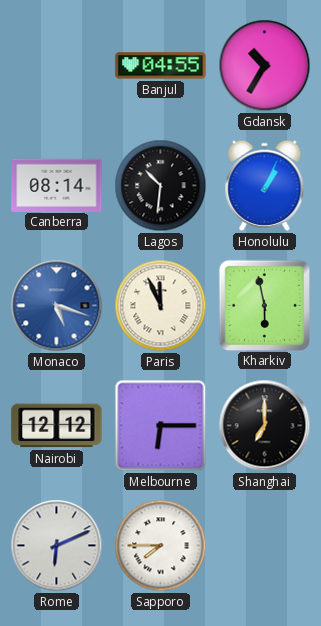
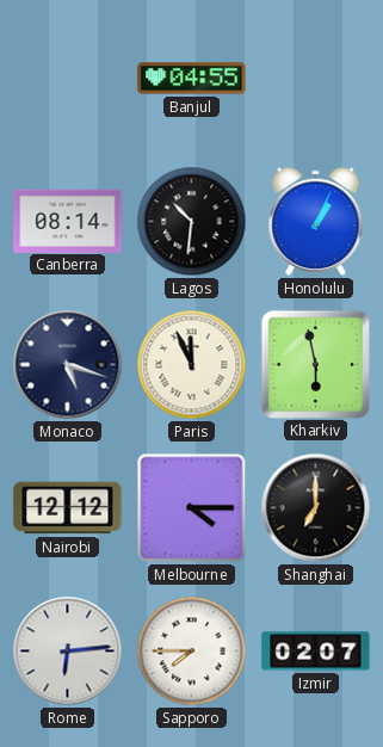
Gdansk: 10:35 -> none (265, 66)
Monaco dial: blue -> navy (68, 365)
Melbourne: 6:15 -> 4:15 (192, 508)
Rome: 6:11 -> 6:14 (68, 652)
Izmir: none -> 02:07 (316, 652)
